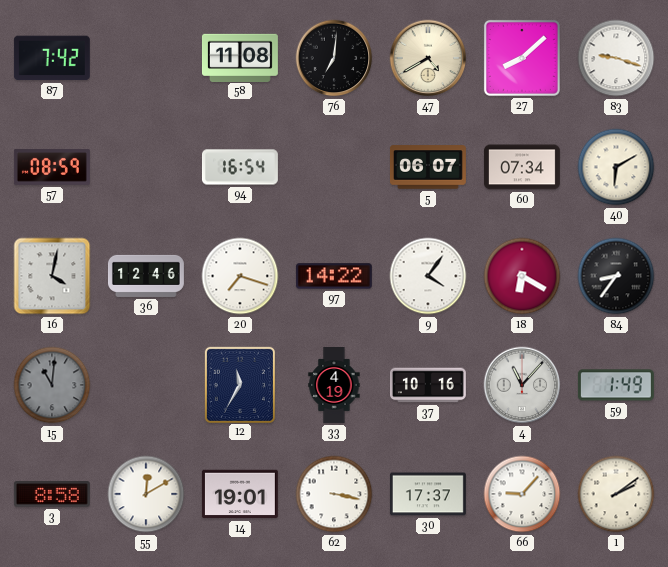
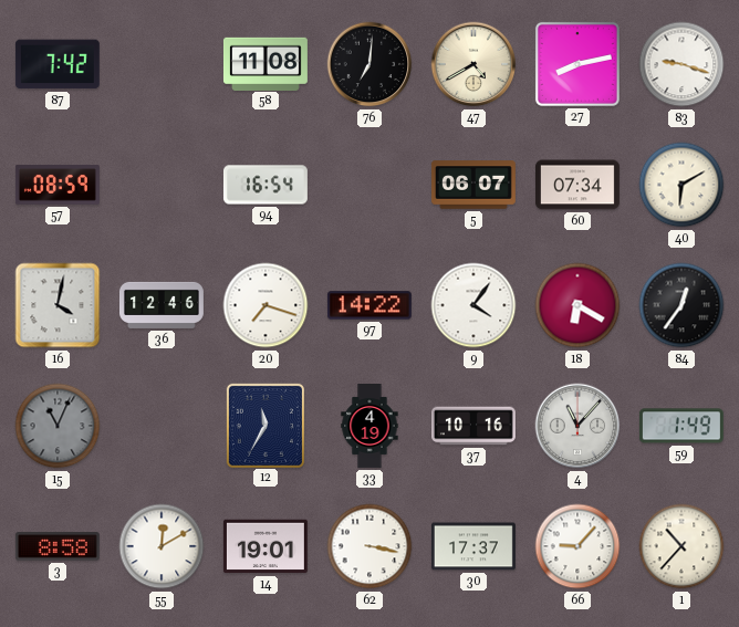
27: 8:08 -> 8:13 (577, 64)
84: 8:36 -> 12:36 (681, 305)
15: 11:01 -> 11:04 (58, 426)
1: 2:09 -> 10:37 (681, 546)
